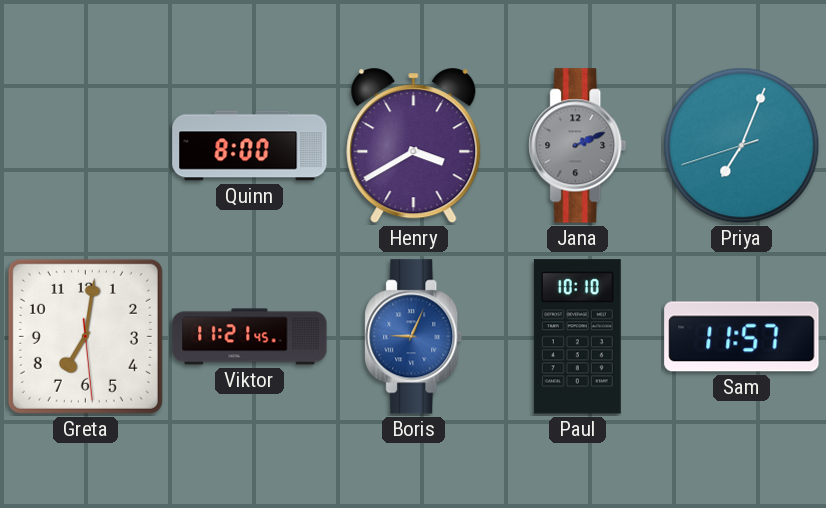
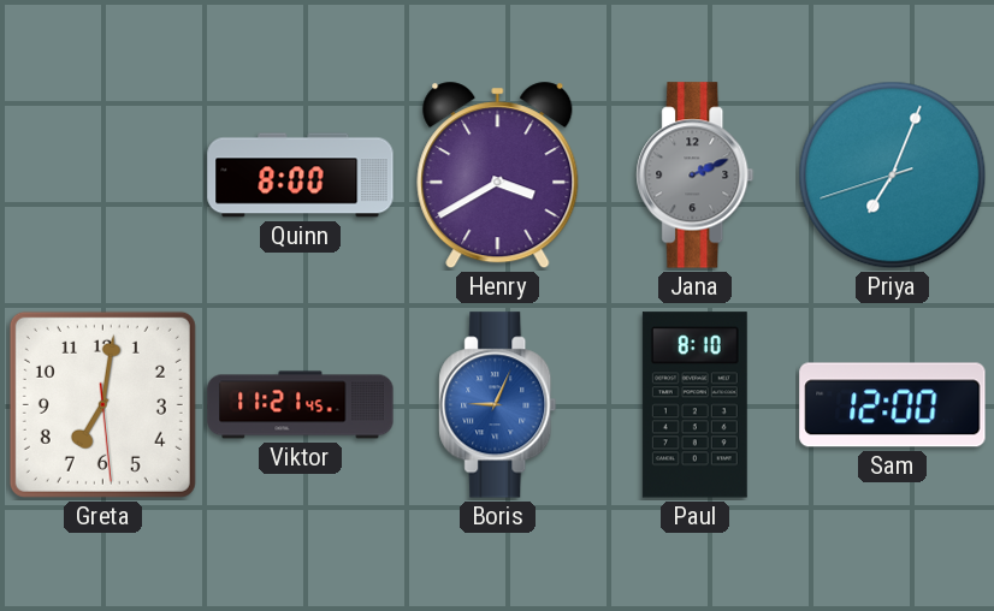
Paul: 10:10 -> 8:10 (694, 405)
Sam: 11:57 -> 12:00 (893, 405)
